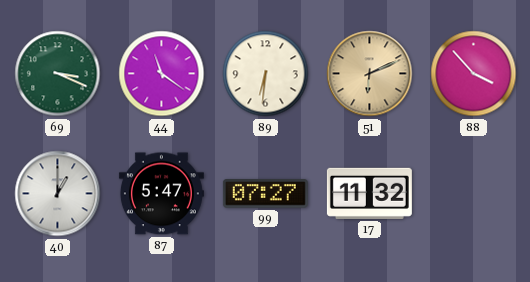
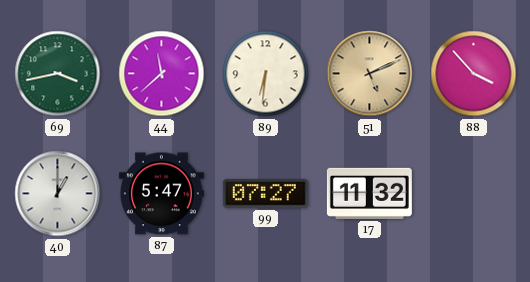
69: 3:19 -> 3:43 (58, 74)
44: 11:21 -> 11:38 (162, 74)
51: 6:11 -> 5:11 (370, 74)
